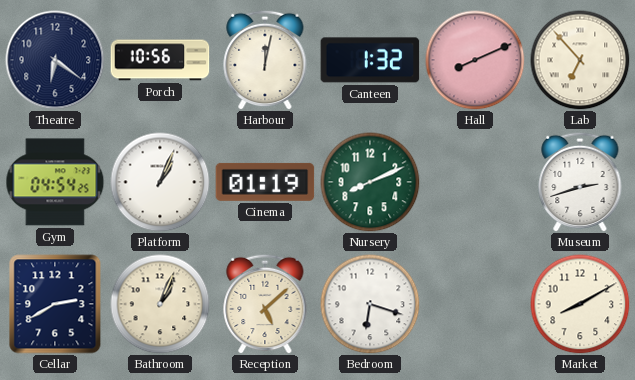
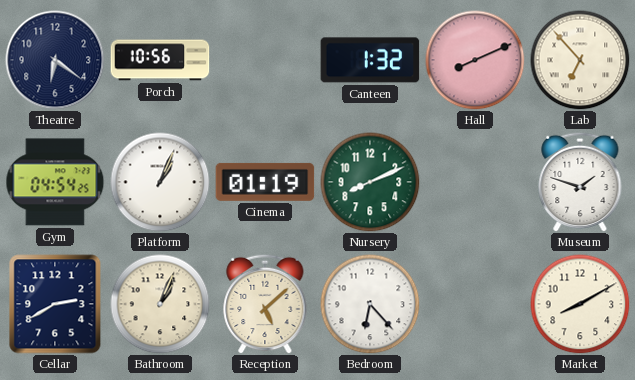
Harbour: 12:02 -> none (265, 60)
Museum: 2:42 -> 1:48 (580, 182)
Bedroom: 6:18 -> 6:23 (370, 304)
